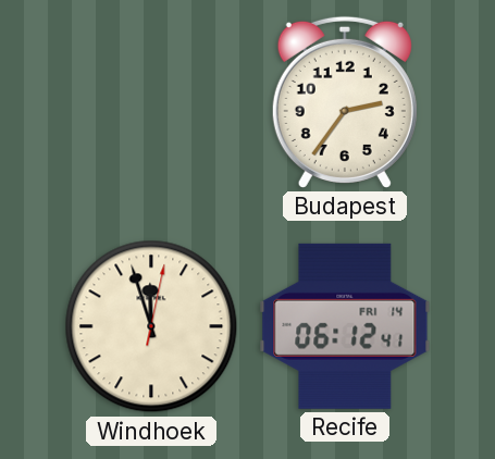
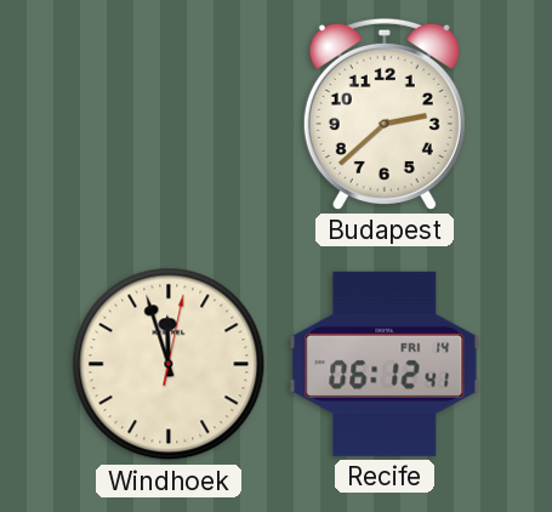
Budapest: 2:36 -> 2:38 (385, 114)
